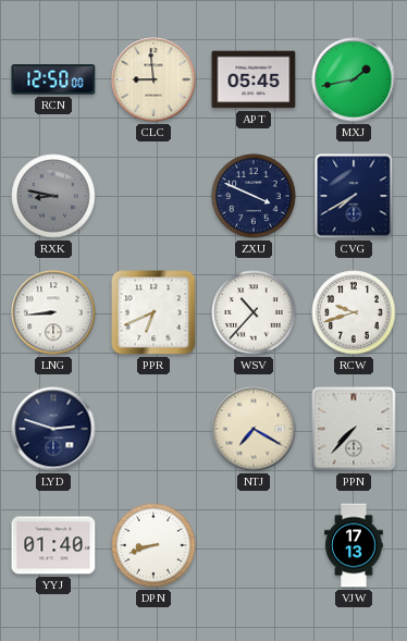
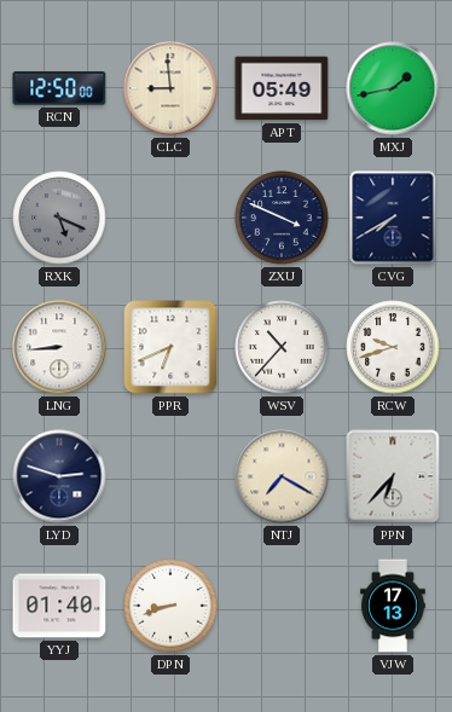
APT: 05:45 -> 05:49 (282, 88)
RXK: 8:47 -> 5:19 (59, 218)
PPN: 7:37 -> 6:37 (393, 476)
